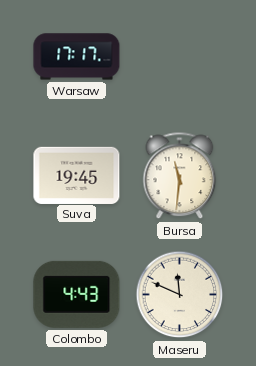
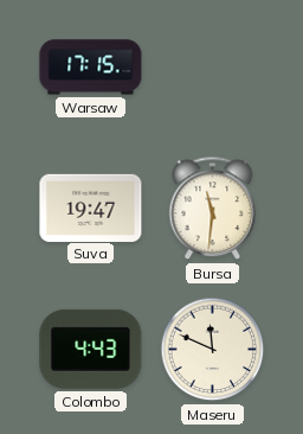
Warsaw: 17:17 -> 17:15 (91, 68)
Suva: 19:45 -> 19:47 (91, 208)
